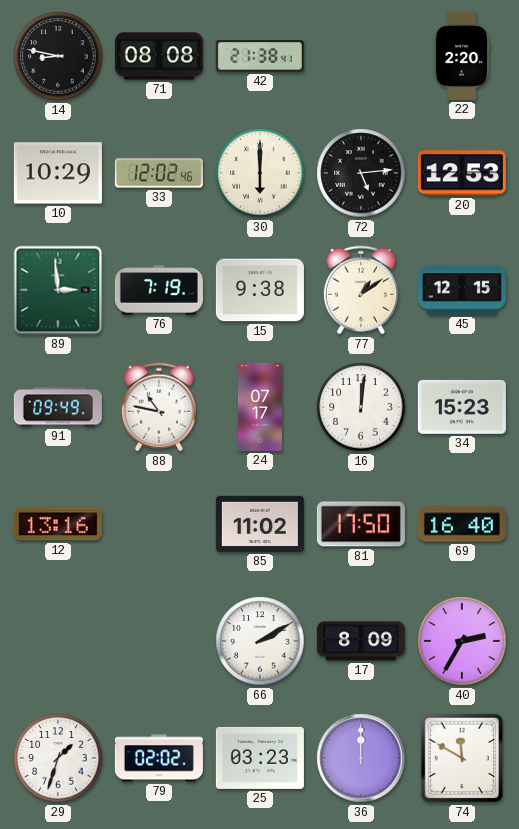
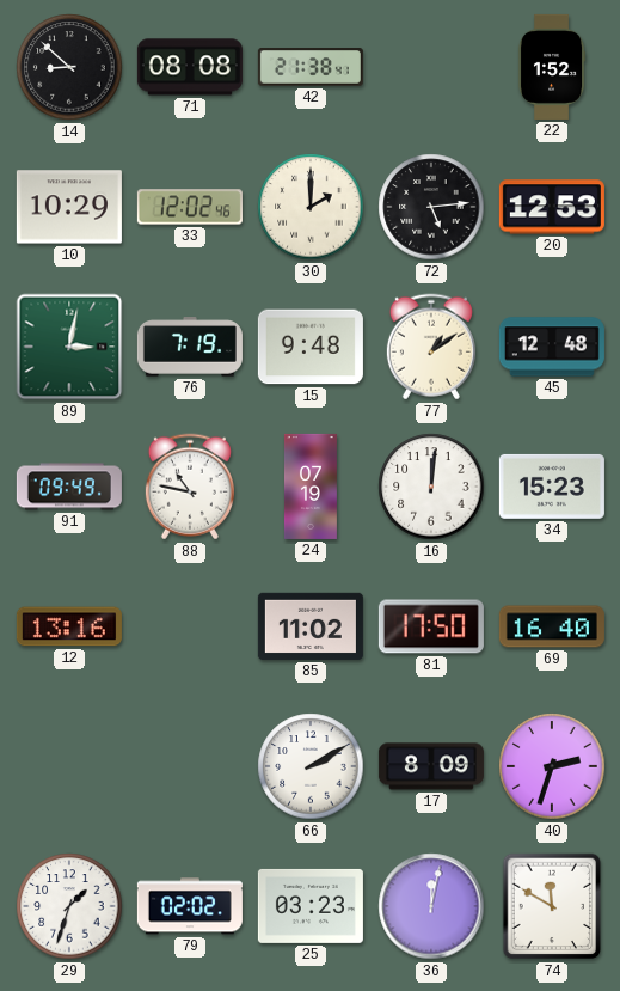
14: 8:47 -> 8:52 (69, 67)
22: 2:20 -> 1:52 (552, 67)
30: 6:00 -> 2:00 (311, 207)
89: 2:59 -> 3:02 (69, 347)
15: 9:38 -> 9:48 (311, 347)
45: 12:15 -> 12:48 (552, 347)
24: 07:17 -> 07:19 (311, 487)
40: 2:35 -> 2:33 (552, 766)
36: 12:00 -> 12:02 (431, 906)
